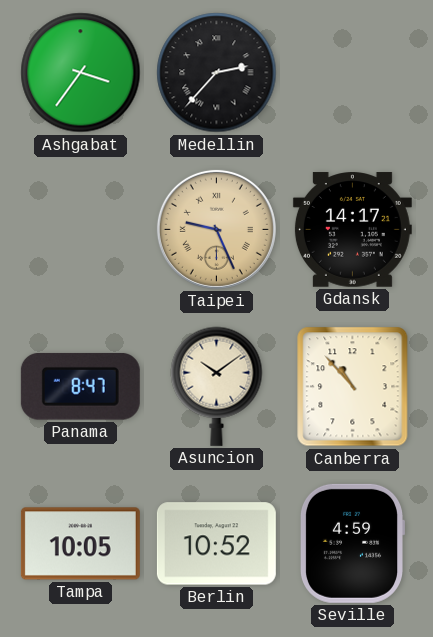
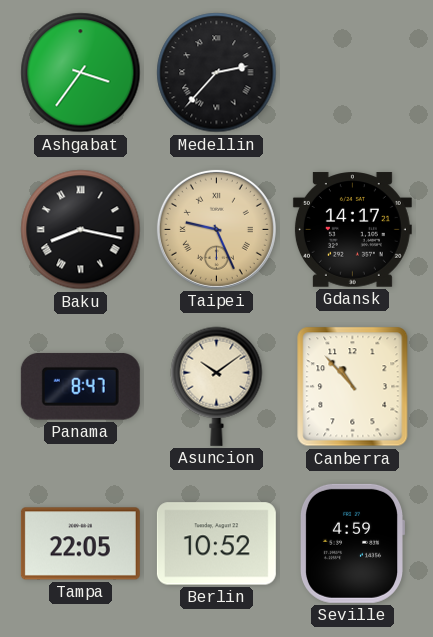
Baku: none -> 8:17 (81, 230)
Tampa: 10:05 -> 22:05 (80, 544)
